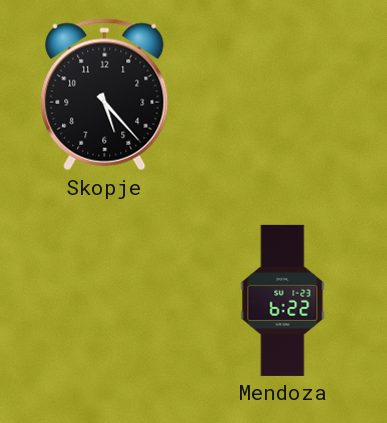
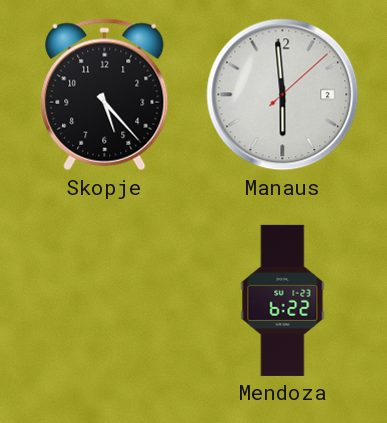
Manaus: none -> 5:59 (283, 95)
